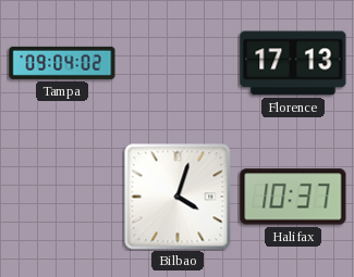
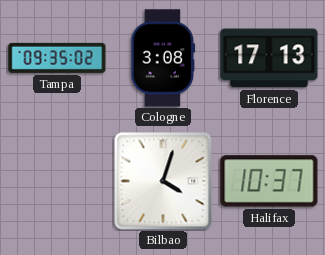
Tampa: 09:04 -> 09:35 (57, 58)
Cologne: none -> 3:08 (163, 58)
